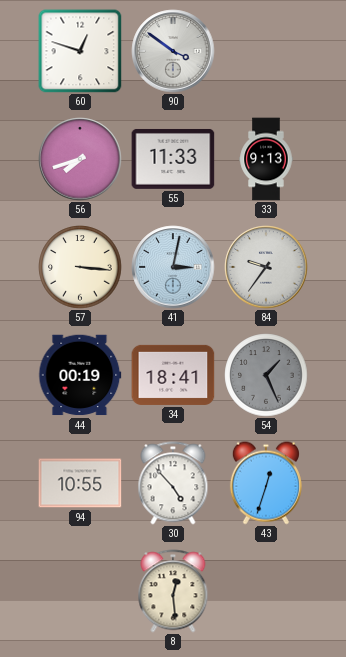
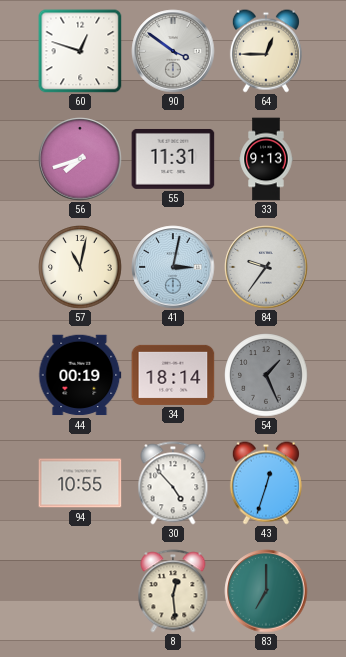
64: none -> 12:45 (266, 51)
55: 11:33 -> 11:31 (173, 159)
57: 3:16 -> 11:02 (80, 267)
34: 18:41 -> 18:14 (173, 375)
83: none -> 7:00 (266, 591)
